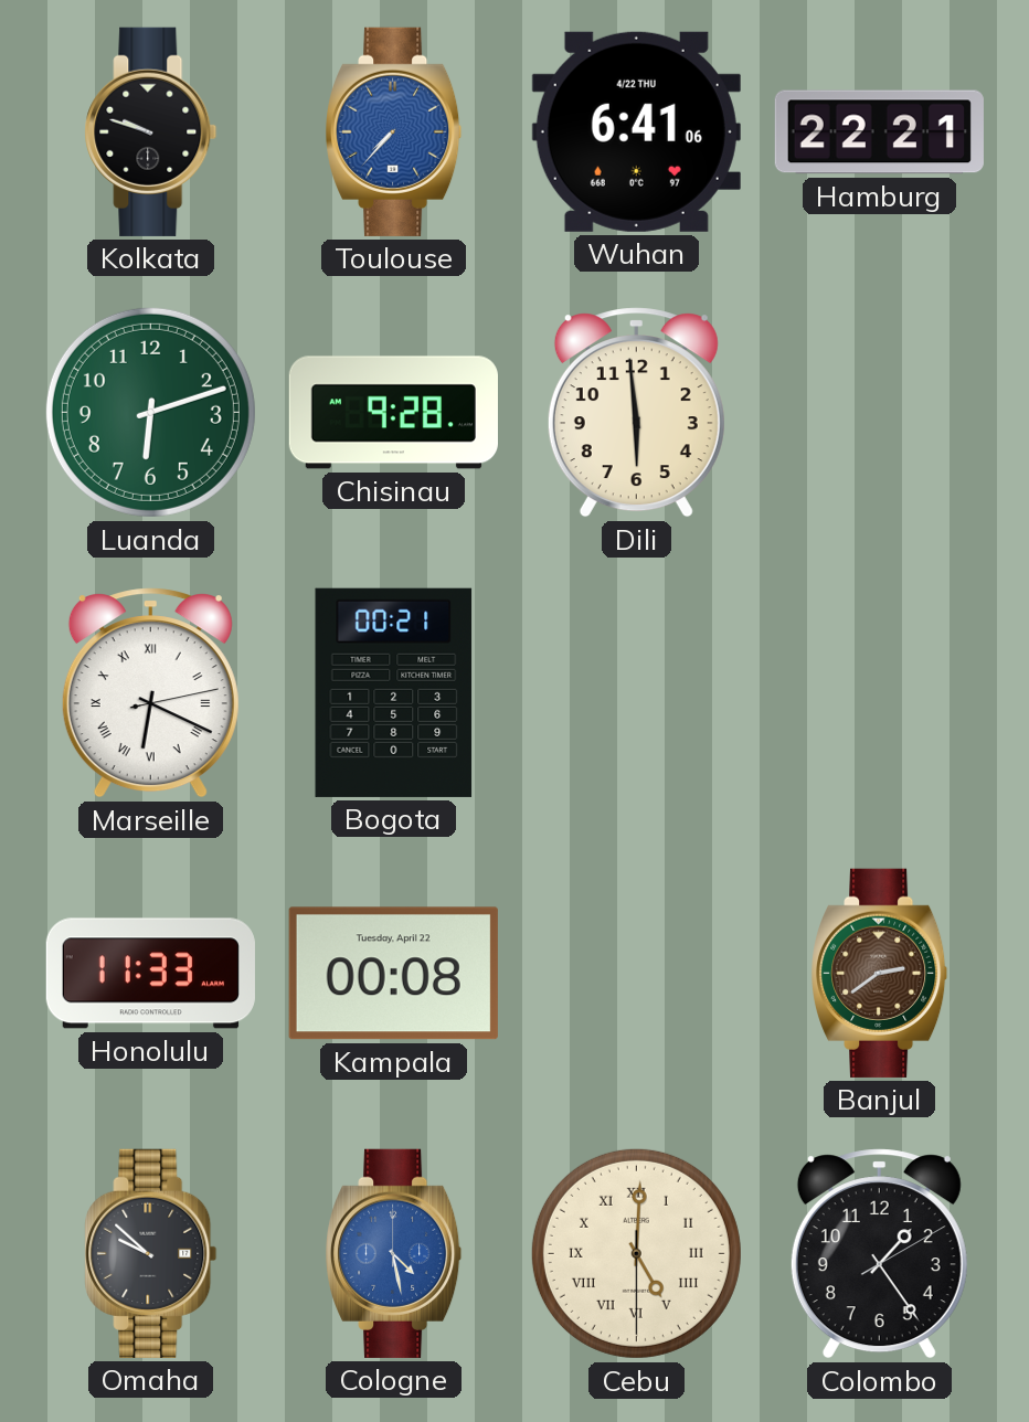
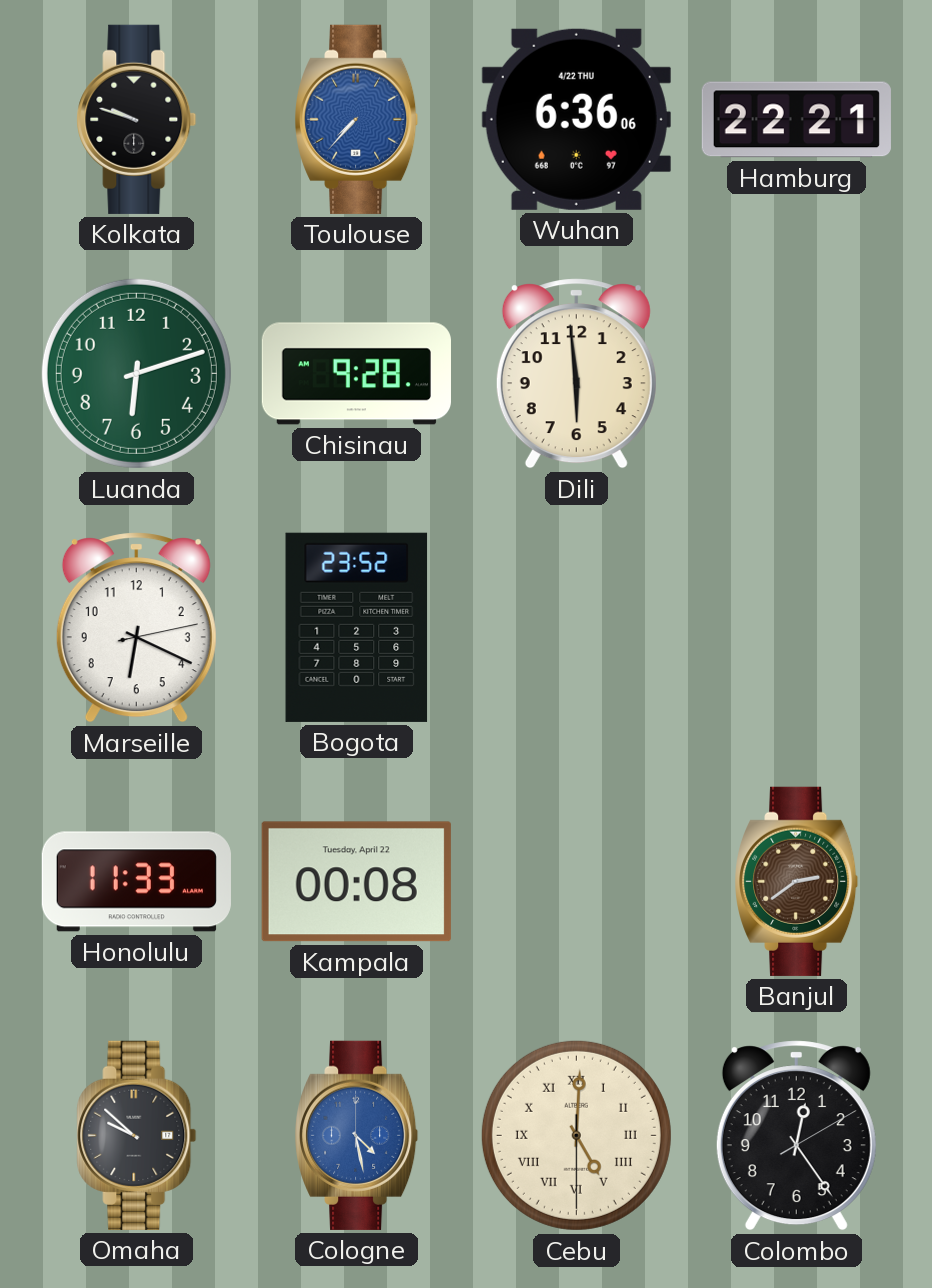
Wuhan: 6:41 -> 6:36 (576, 119)
Marseille numerals: Roman -> Arabic (136, 628)
Bogota: 00:21 -> 23:52 (357, 627)
Colombo: 1:24 -> 12:24 (796, 1136)
